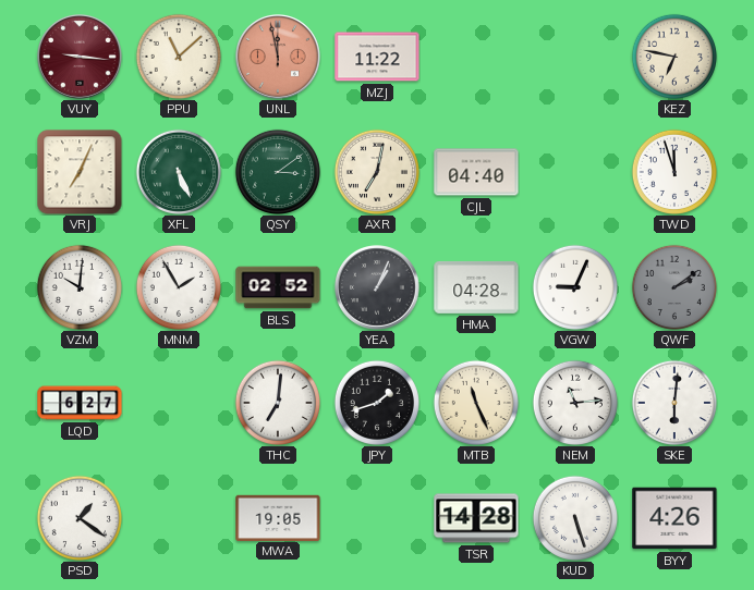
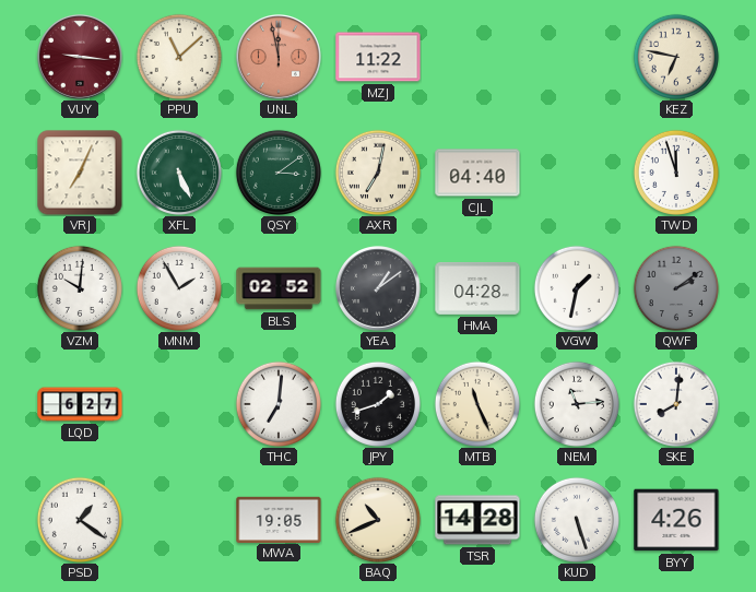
YEA: 1:04 -> 1:09 (379, 289)
VGW: 9:04 -> 1:32 (577, 288)
SKE: 6:01 -> 8:01 (676, 404)
BAQ: none -> 10:41 (378, 520)
